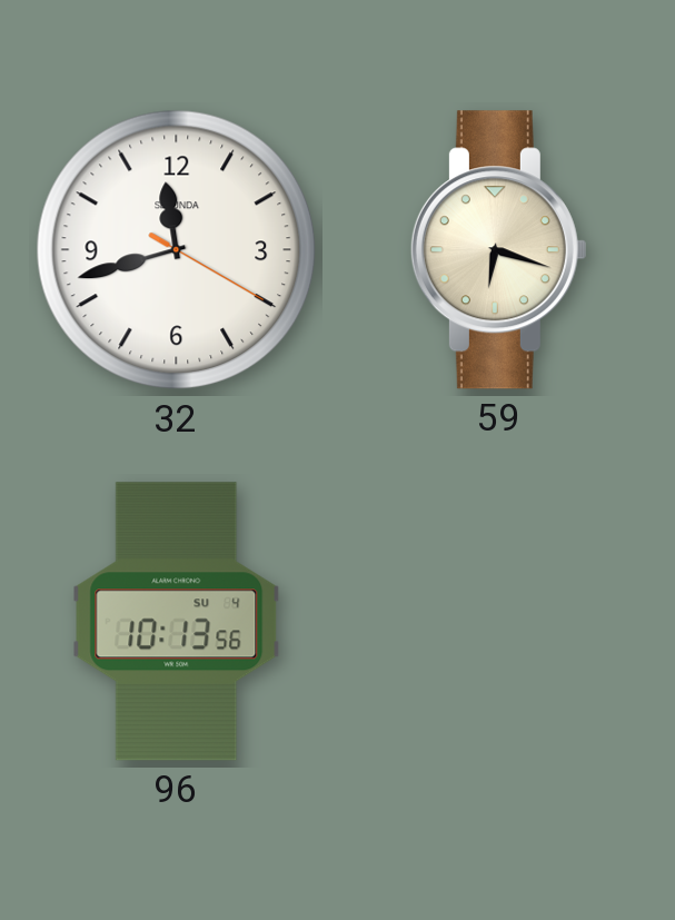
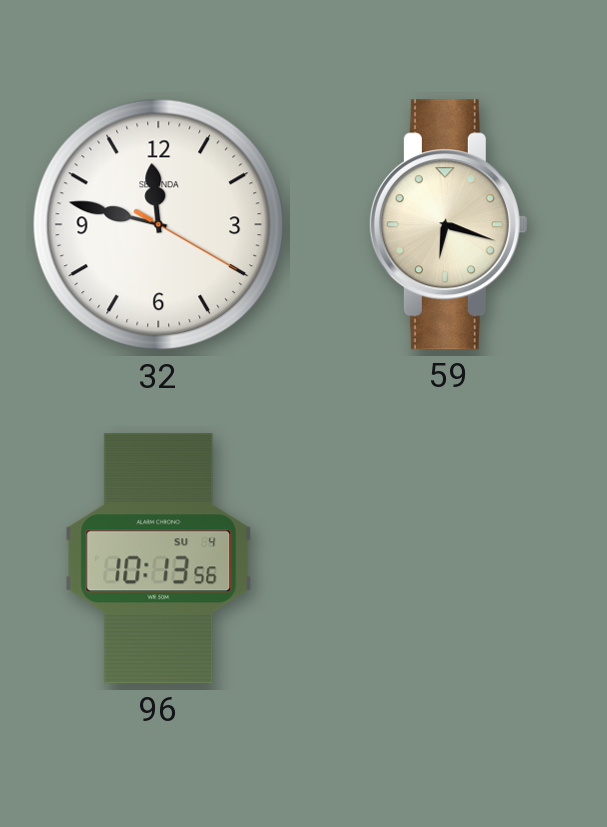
32: 11:42 -> 11:47 (159, 225)
